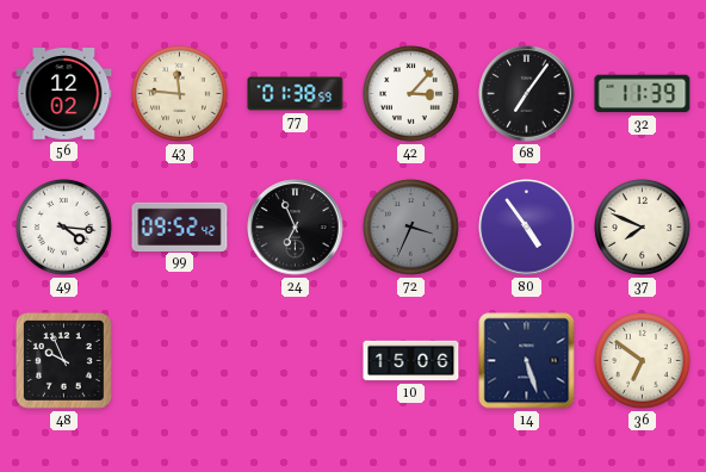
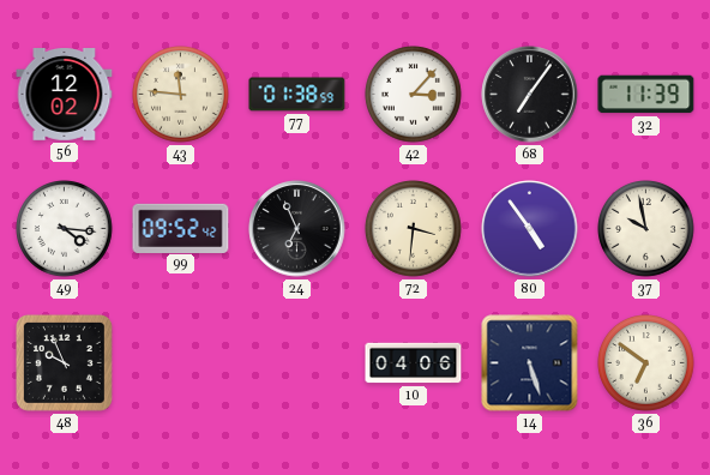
72: 3:34 -> 3:31 (414, 229)
72 dial: grey -> cream (414, 229)
37: 7:49 -> 9:58 (646, 229)
10: 15:06 -> 04:06 (414, 363)
